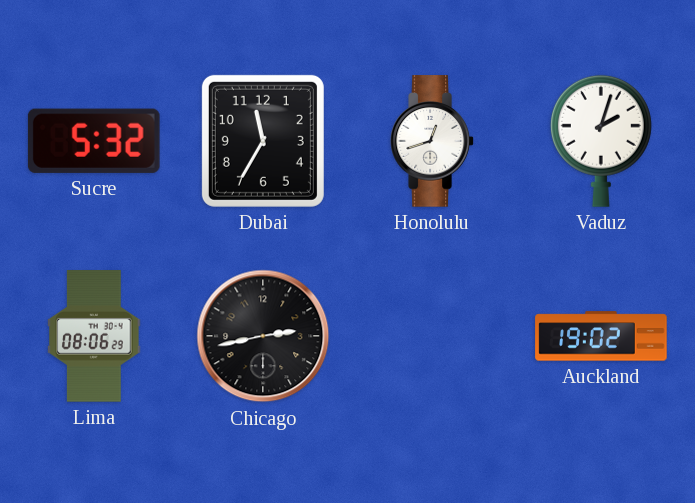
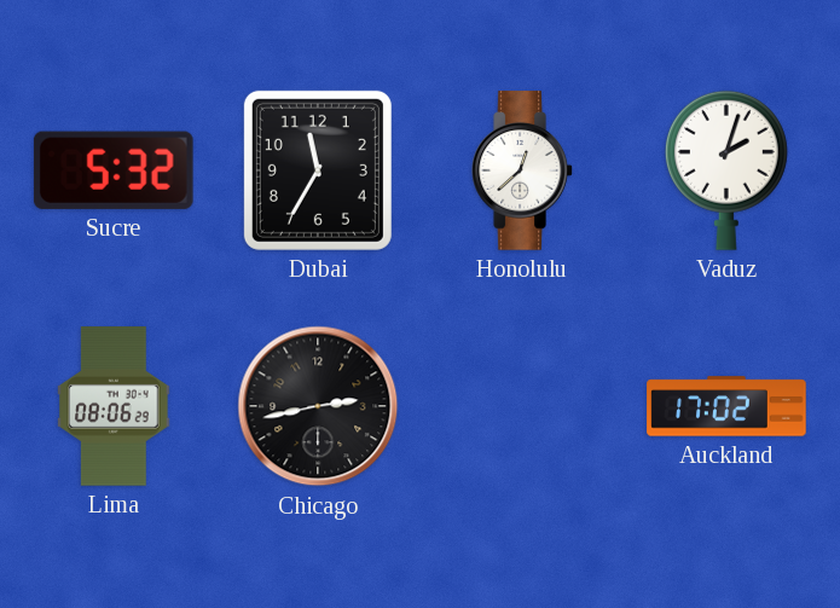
Honolulu: 12:42 -> 12:38 (522, 170)
Auckland: 19:02 -> 17:02 (726, 406)
